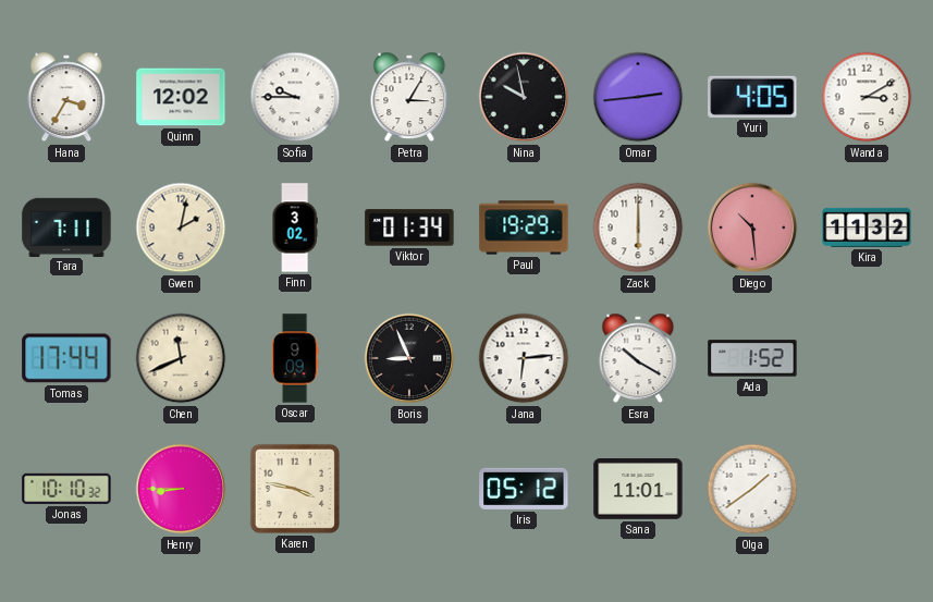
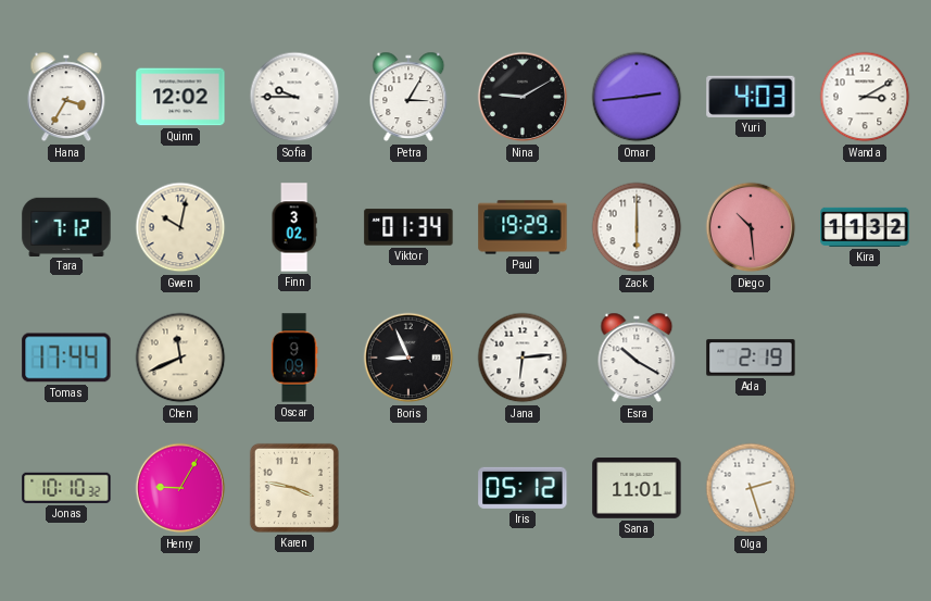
Nina: 9:58 -> 9:10 (523, 97)
Yuri: 4:05 -> 4:03 (751, 97)
Tara: 7:11 -> 7:12 (66, 226)
Gwen: 2:02 -> 10:02 (180, 227)
Ada: 1:52 -> 2:19 (751, 358)
Henry: 8:45 -> 9:05 (180, 488)
Olga: 1:39 -> 2:27 (751, 488)
